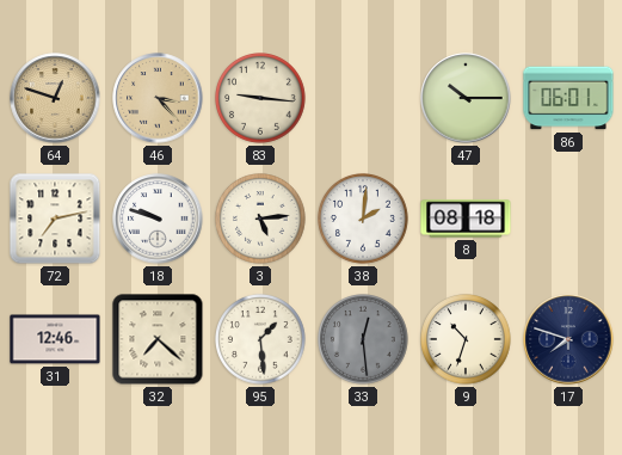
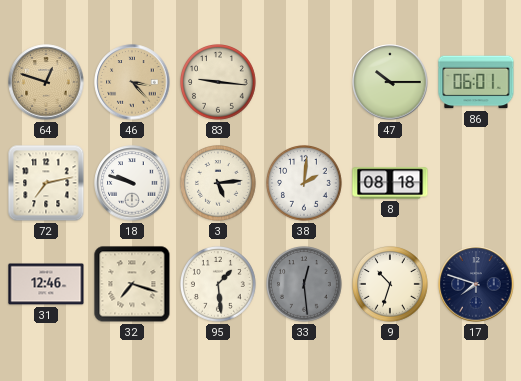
32: 7:22 -> 7:18 (132, 284)
